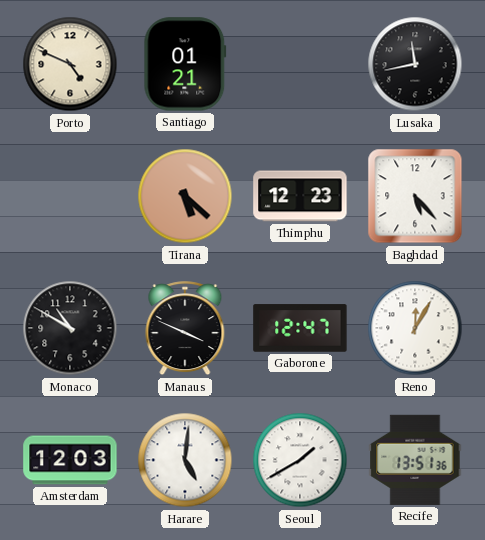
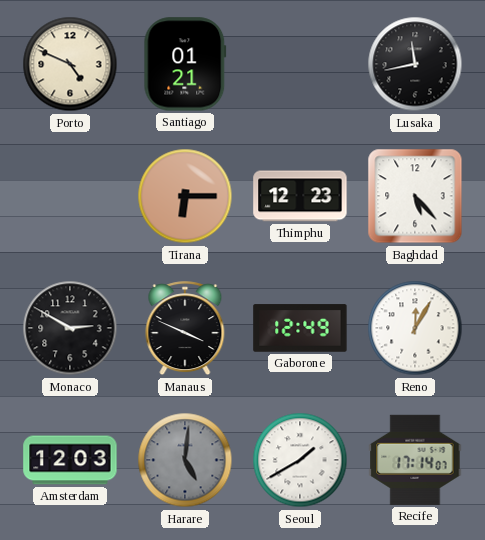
Tirana: 5:22 -> 6:15 (185, 196)
Monaco: 10:50 -> 2:50 (70, 328)
Gaborone: 12:47 -> 12:49 (300, 328)
Harare dial: white -> grey (185, 460)
Recife: 13:51 -> 17:14 (415, 460)
